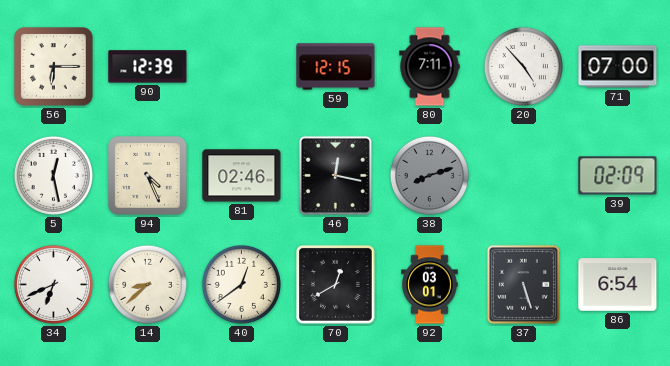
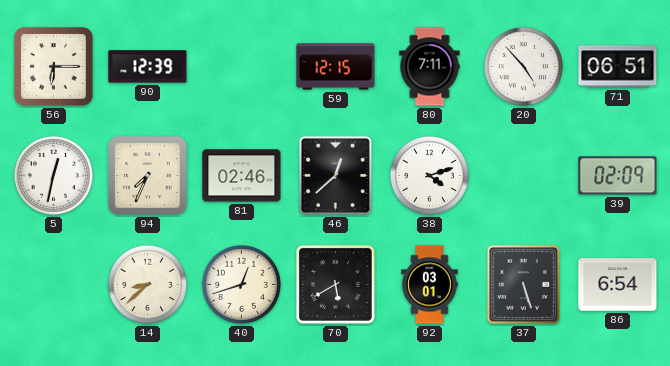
71: 07:00 -> 06:51 (618, 67)
5: 12:28 -> 12:32 (53, 175)
94: 4:26 -> 7:34 (148, 176)
46: 12:17 -> 12:38 (335, 175)
38: 8:12 -> 4:12 (429, 175)
38 dial: grey -> white (429, 175)
34: 6:41 -> none (53, 284)
40: 12:39 -> 12:42 (241, 284)
70: 12:40 -> 5:40 (336, 285)
